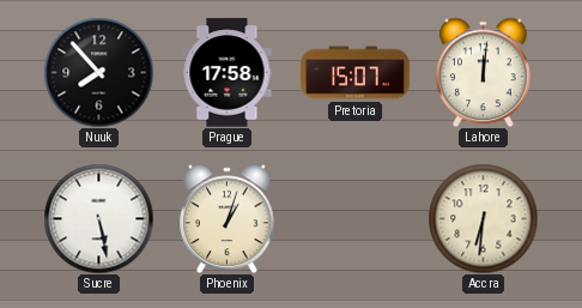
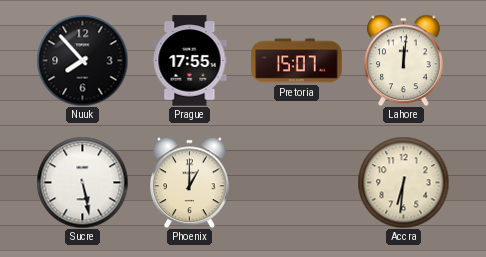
Prague: 17:58 -> 17:55 (190, 61)
Phoenix: 1:03 -> 1:00 (190, 182)
